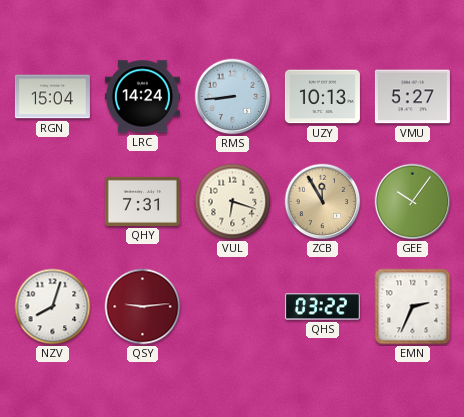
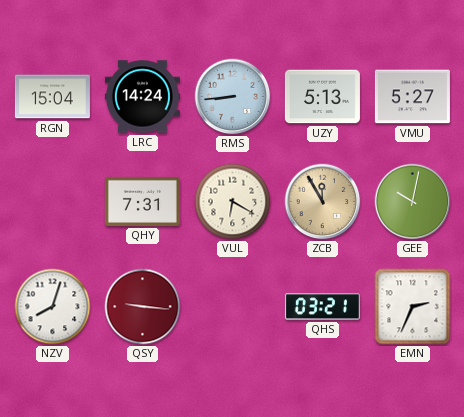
UZY: 10:13 -> 5:13 (322, 97)
VUL: 6:18 -> 6:20 (233, 202)
GEE: 10:06 -> 10:02 (413, 202)
QSY: 9:14 -> 9:16 (143, 307)
QHS: 03:22 -> 03:21 (322, 307)
